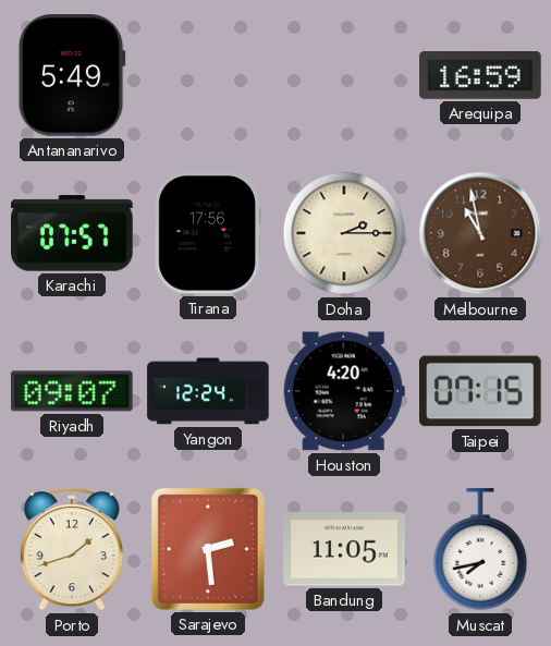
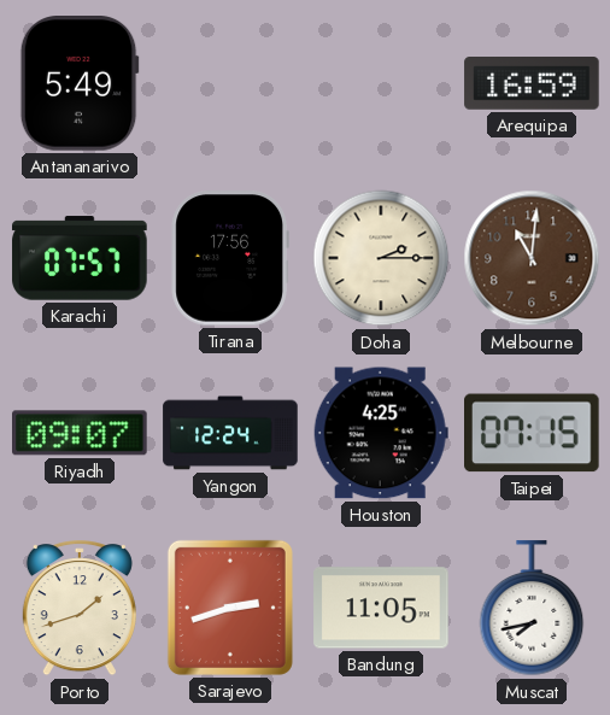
Melbourne: 10:58 -> 11:01 (532, 258)
Houston: 4:20 -> 4:25 (381, 433)
Sarajevo: 2:29 -> 2:42 (230, 608)
